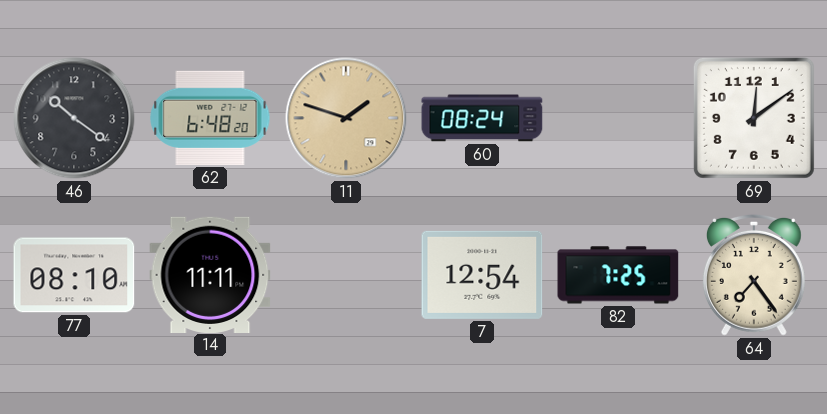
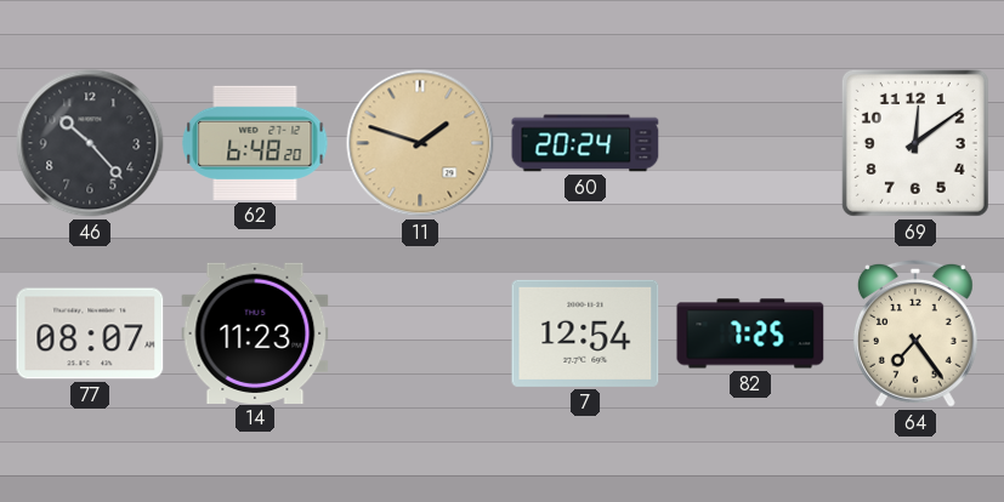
46: 10:21 -> 10:23 (90, 143)
60: 08:24 -> 20:24 (585, 143)
77: 08:10 -> 08:07 (90, 333)
14: 11:11 -> 11:23 (255, 332)
